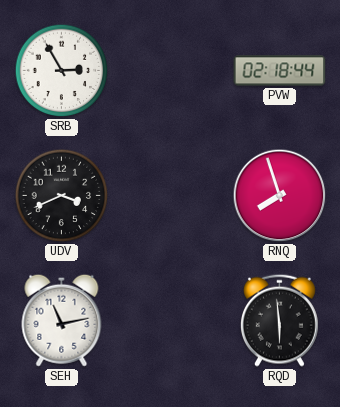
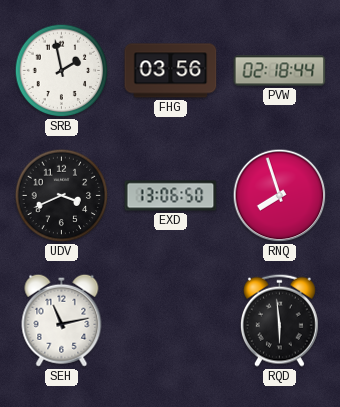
SRB: 2:55 -> 1:58 (62, 71)
FHG: none -> 03:56 (171, 71)
EXD: none -> 13:06 (171, 196)
